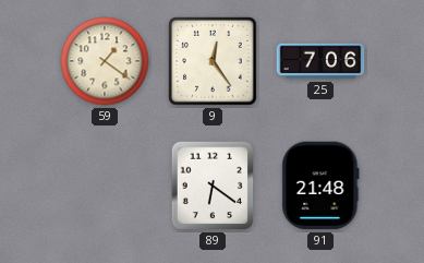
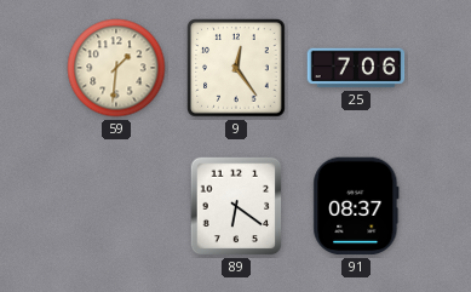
59: 1:21 -> 1:31 (116, 68)
91: 21:48 -> 08:37 (356, 206)
